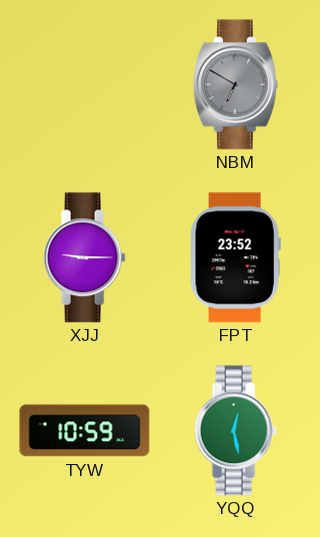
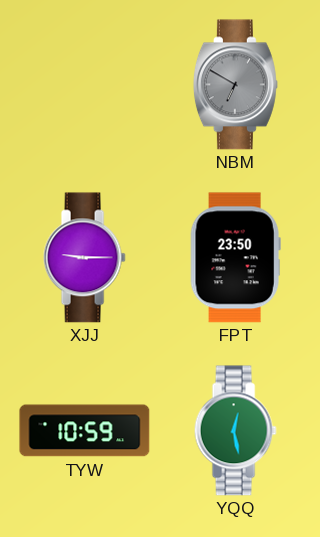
FPT: 23:52 -> 23:50 (235, 258)
